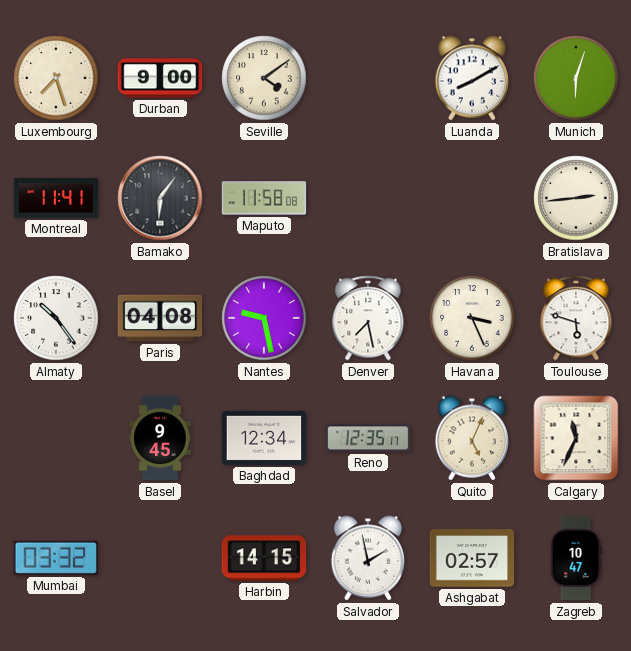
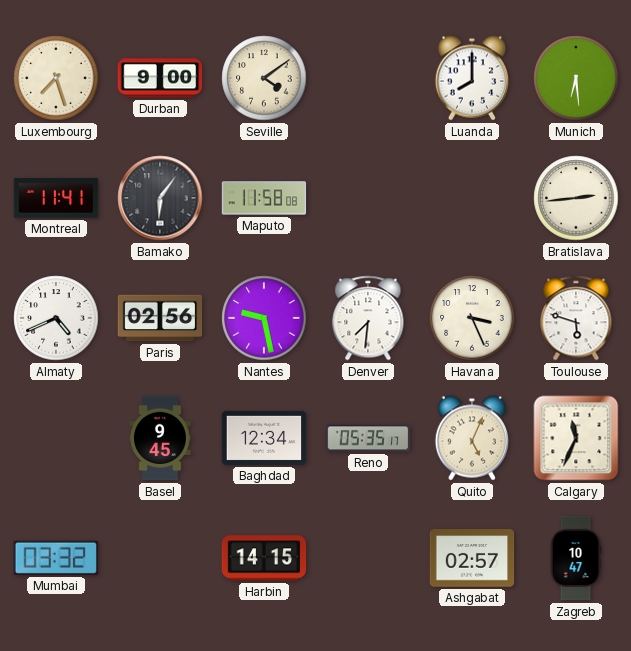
Luanda: 8:10 -> 8:00 (472, 78)
Munich: 6:03 -> 6:29 (576, 78)
Almaty: 10:24 -> 4:41 (56, 318)
Paris: 04:08 -> 02:56 (160, 318)
Denver: 7:28 -> 7:31 (368, 318)
Reno: 12:35 -> 05:35 (368, 438)
Salvador: 1:58 -> none (368, 558)
